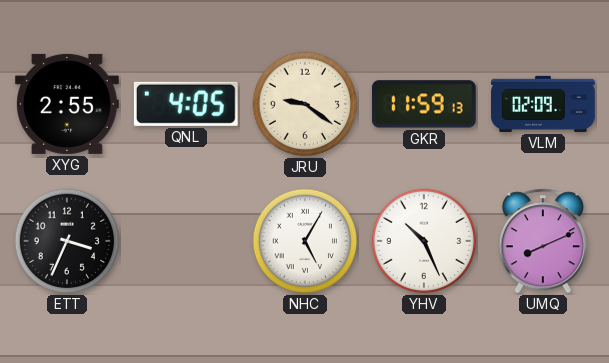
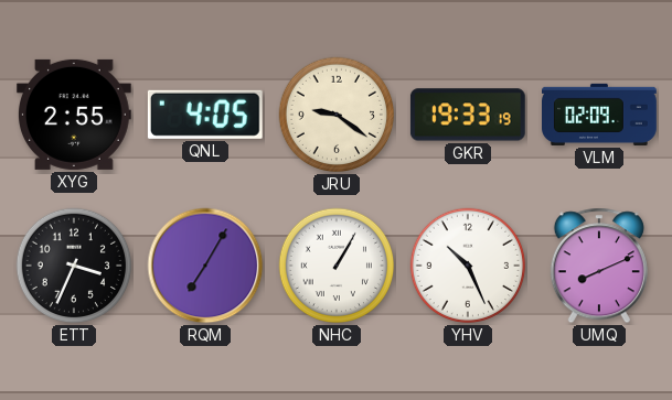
GKR: 11:59 -> 19:33 (468, 115)
RQM: none -> 7:05 (205, 266)
NHC: 5:05 -> 1:05 (337, 266)
